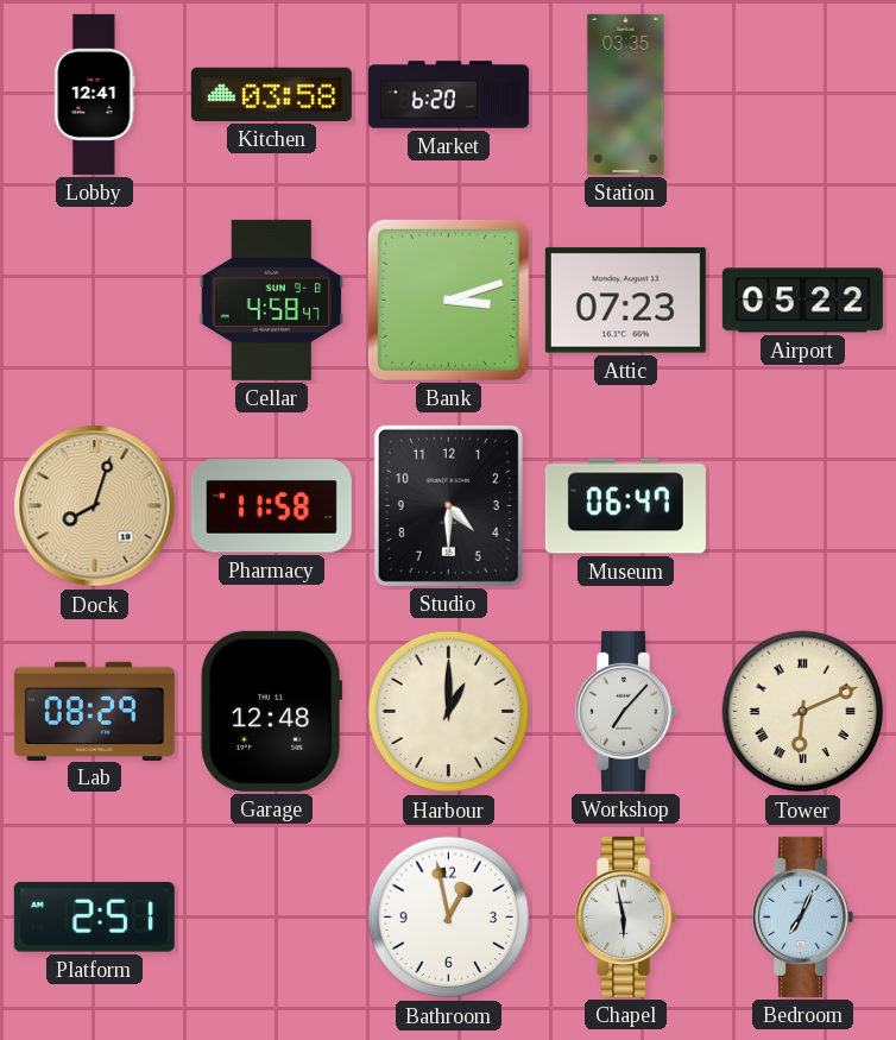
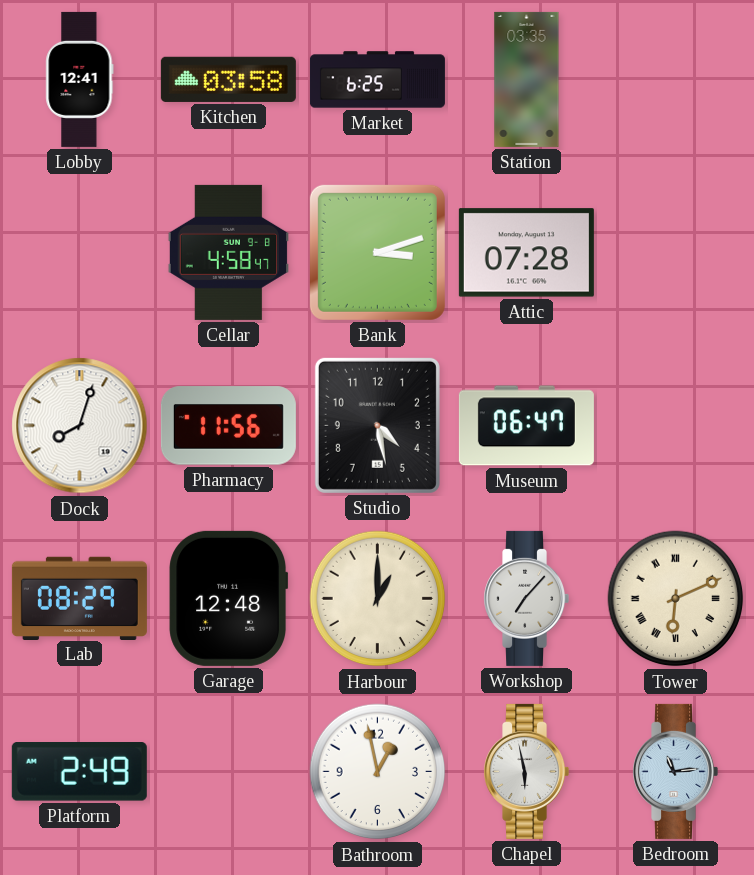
Market: 6:20 -> 6:25 (377, 80)
Attic: 07:23 -> 07:28 (526, 253)
Airport: 05:22 -> none (802, 301)
Dock dial: champagne -> white (80, 426)
Pharmacy: 11:58 -> 11:56 (228, 426)
Studio: 4:30 -> 4:28 (377, 425)
Platform: 2:51 -> 2:49 (79, 772)
Bedroom: 7:04 -> 11:14 (676, 771)
